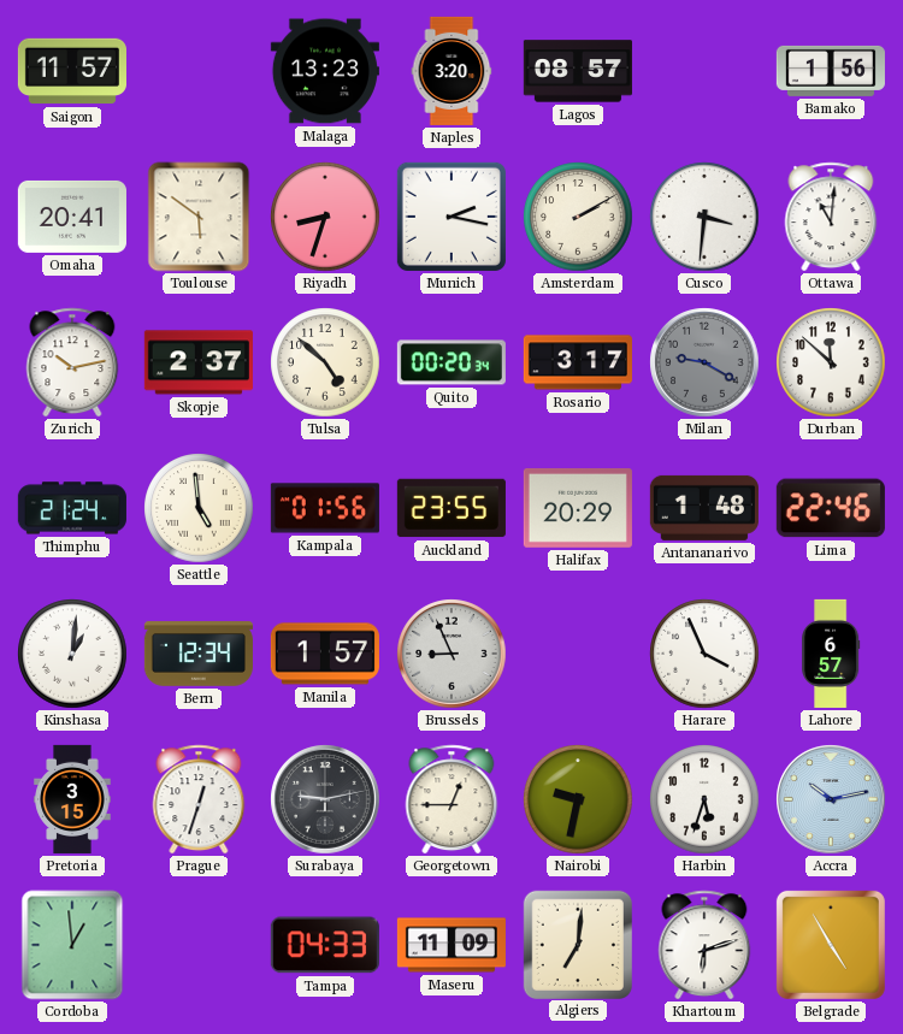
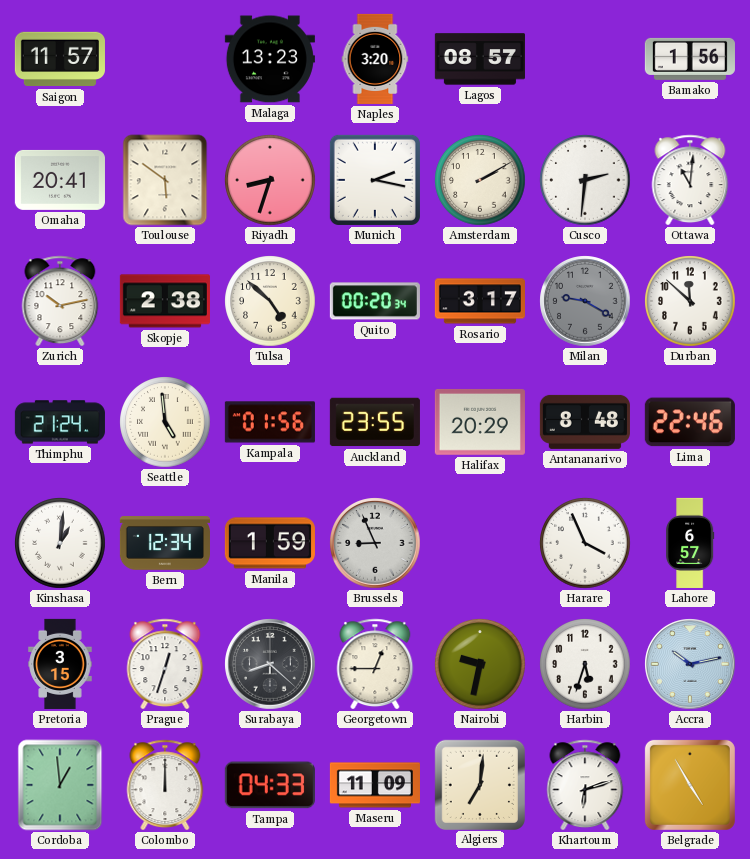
Cusco: 3:31 -> 2:31 (585, 180)
Skopje: 2:37 -> 2:38 (165, 301)
Antananarivo: 1:48 -> 8:48 (585, 422)
Manila: 1:57 -> 1:59 (270, 543)
Surabaya: 9:13 -> 8:22 (270, 664)
Colombo: none -> 12:00 (165, 785)
